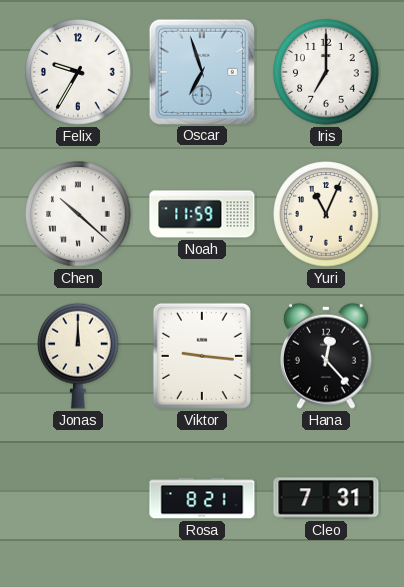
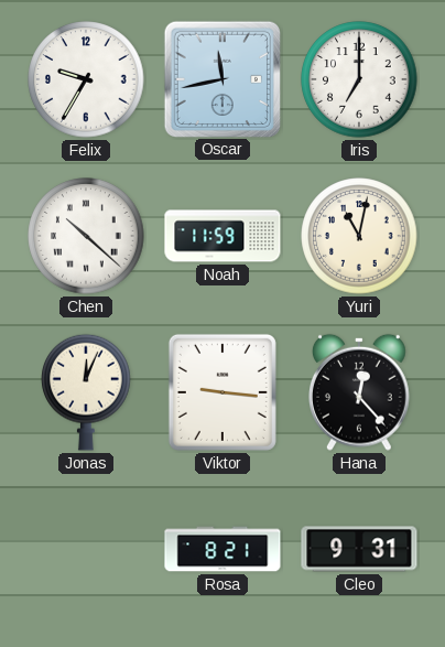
Oscar: 6:57 -> 11:43 (221, 78)
Yuri: 11:04 -> 11:02 (359, 236)
Jonas: 12:00 -> 12:04 (86, 392)
Cleo: 7:31 -> 9:31 (359, 549)
